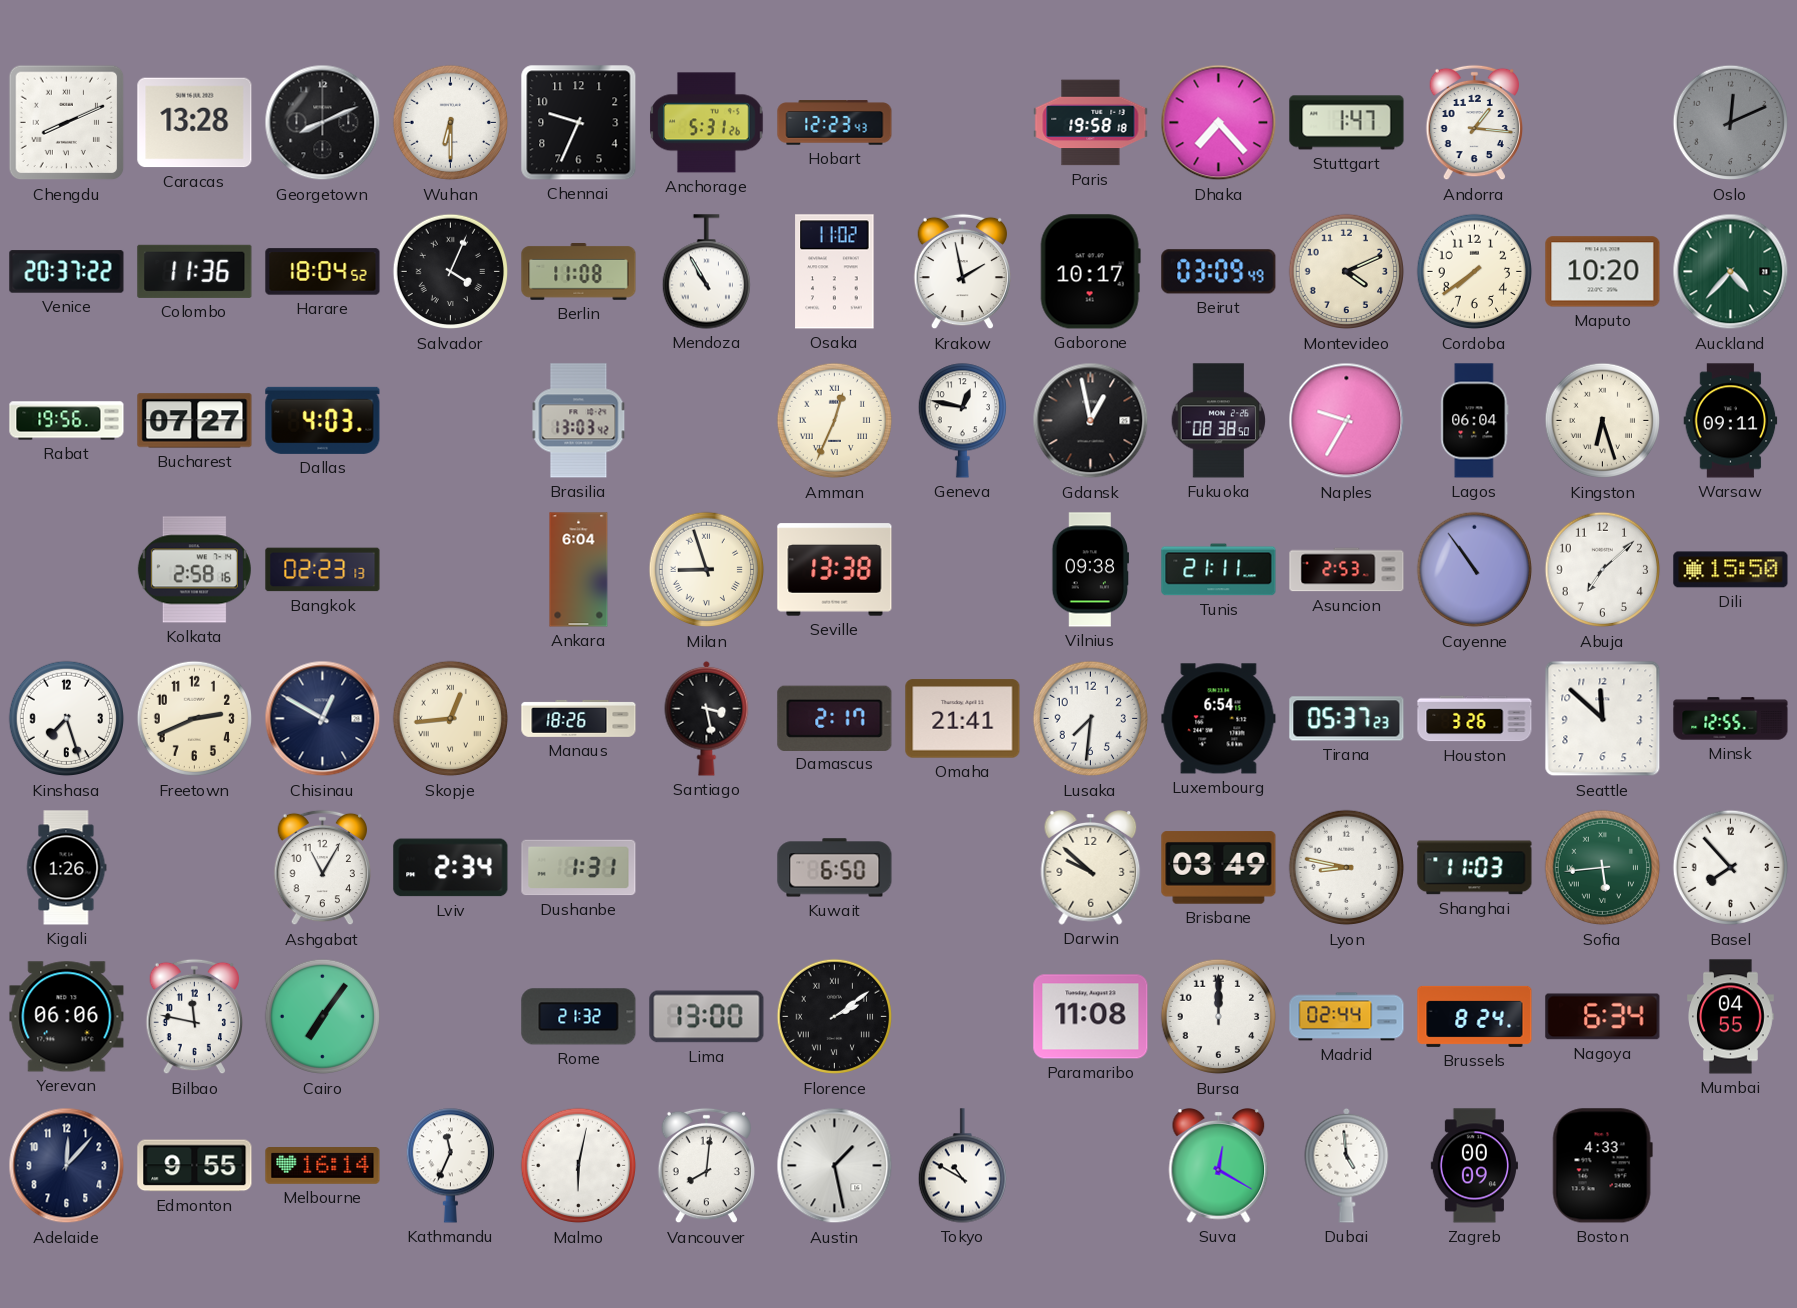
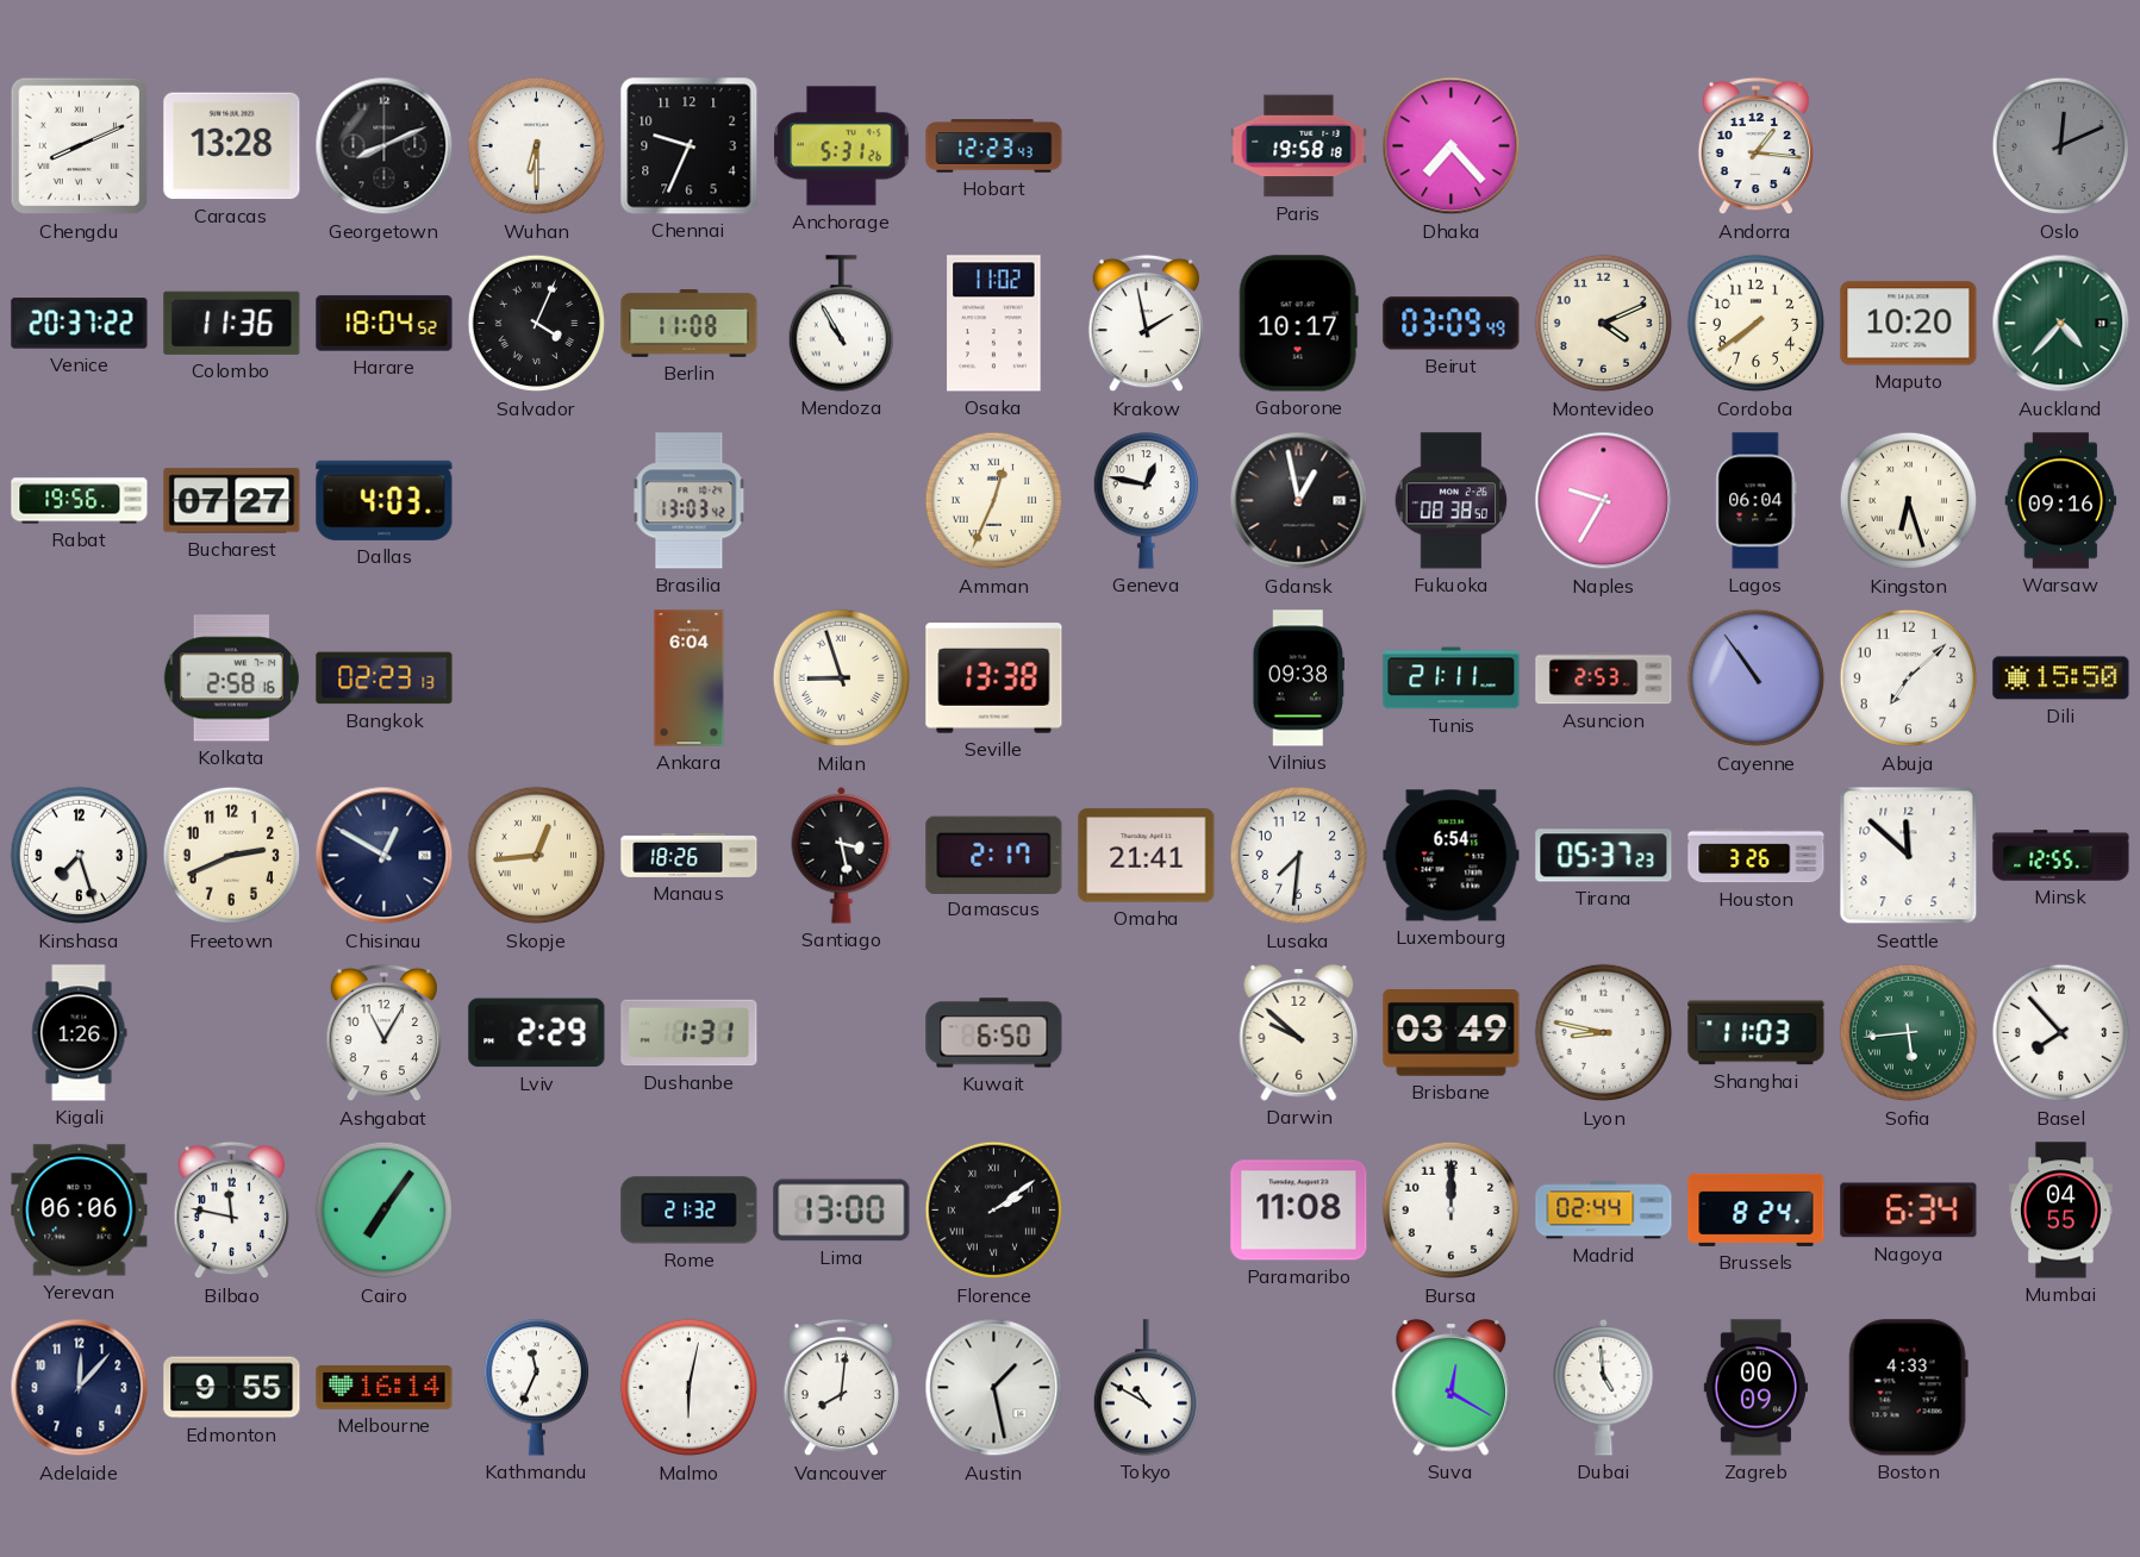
Stuttgart: 1:47 -> none (1347, 123)
Warsaw: 09:11 -> 09:16 (2061, 501)
Lviv: 2:34 -> 2:29 (537, 1033)
